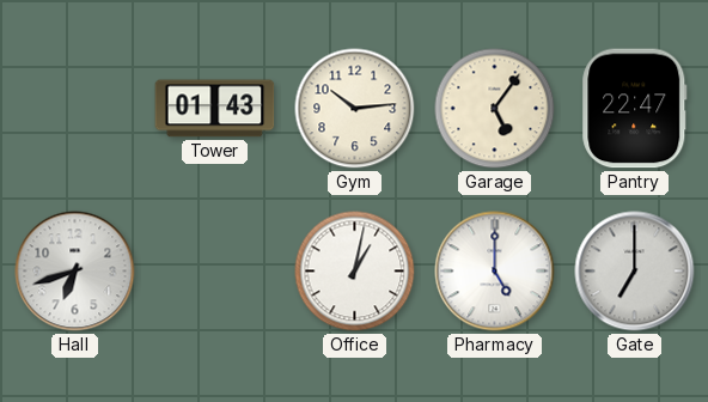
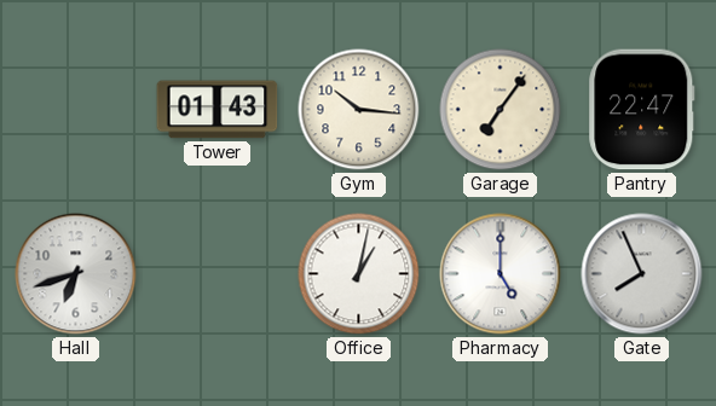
Gym: 10:14 -> 10:16 (359, 110)
Garage: 5:06 -> 7:06 (501, 110)
Gate: 7:00 -> 7:56 (642, 274)
